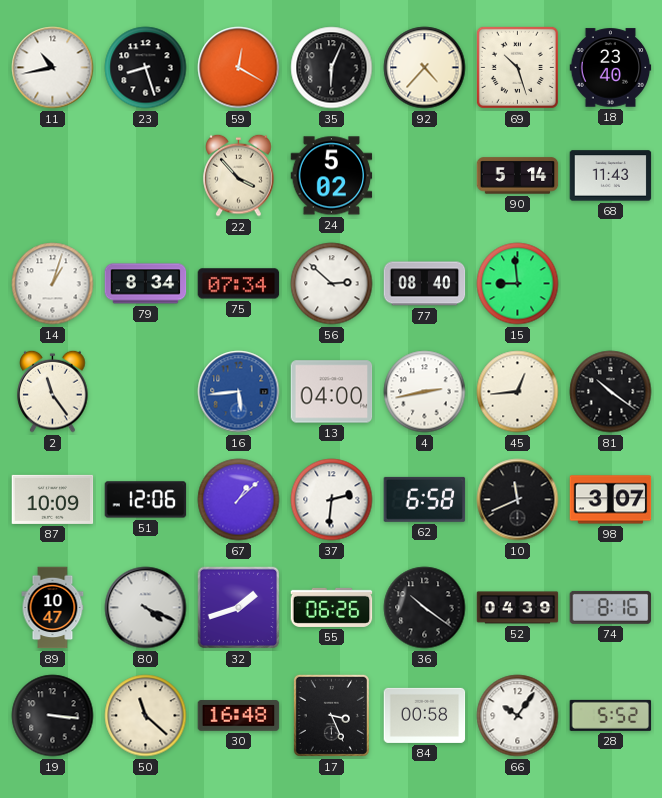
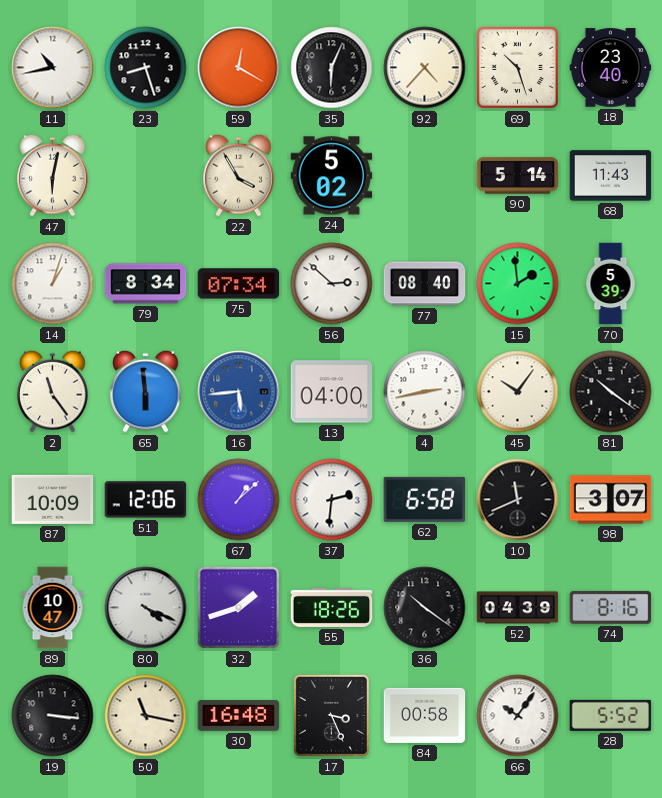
47: none -> 6:02 (53, 175)
22: 3:53 -> 3:55 (239, 175)
15: 8:59 -> 1:59 (518, 284)
70: none -> 5:39 (611, 284)
65: none -> 5:59 (146, 391)
45: 12:44 -> 10:06 (518, 392)
55: 06:26 -> 18:26 (332, 607)
50: 11:22 -> 11:17 (146, 716)
